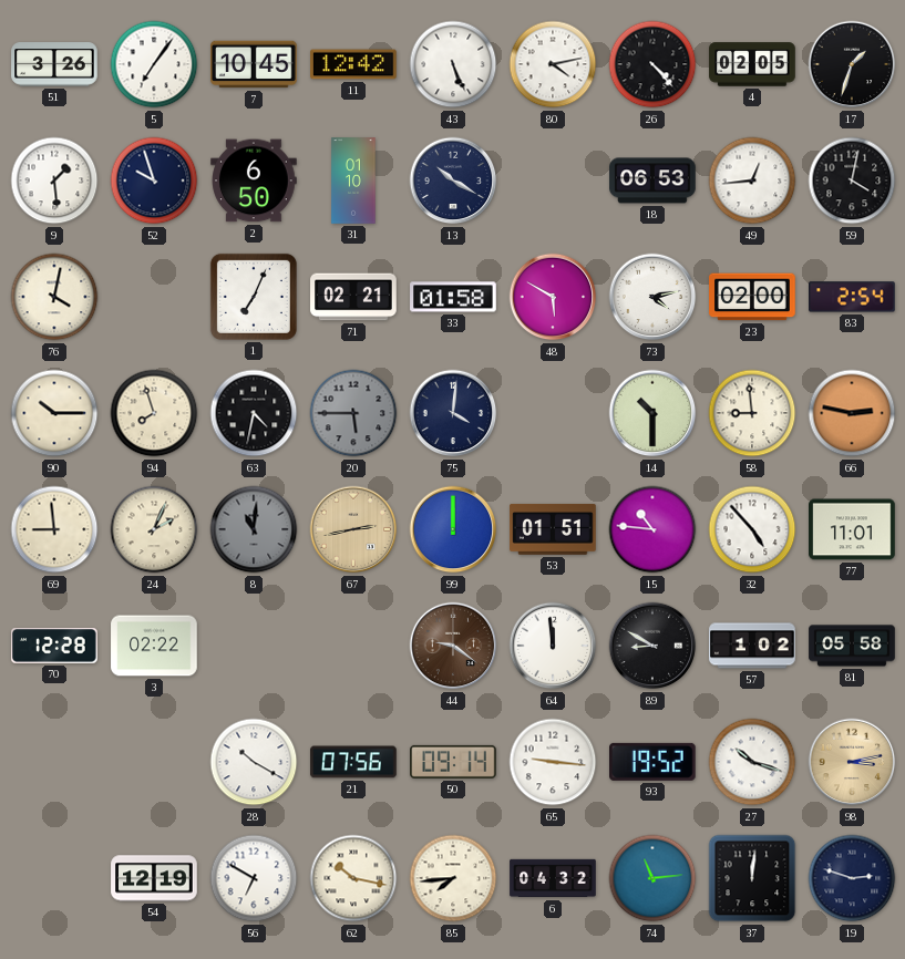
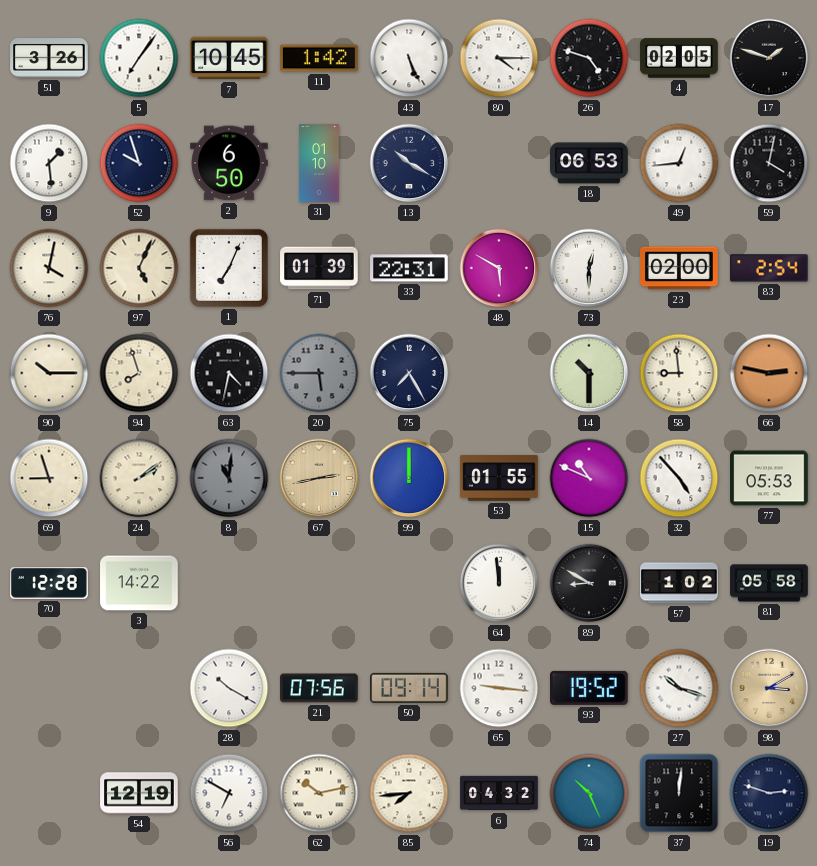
11: 12:42 -> 1:42 (319, 58)
80: 4:13 -> 4:15 (499, 58)
26: 4:23 -> 4:48 (589, 58)
17: 1:33 -> 1:48 (769, 58)
97: none -> 5:04 (139, 268)
71: 02:21 -> 01:39 (319, 268)
33: 01:58 -> 22:31 (409, 268)
73: 4:13 -> 12:30 (589, 268)
75: 4:01 -> 7:25 (409, 373)
69: 8:59 -> 8:57 (49, 478)
24: 2:04 -> 2:09 (139, 478)
53: 01:51 -> 01:55 (499, 478)
15: 10:46 -> 10:49 (589, 478)
77: 11:01 -> 05:53 (769, 478)
3: 02:22 -> 14:22 (139, 583)
44: 9:21 -> none (453, 646)
98: 3:13 -> 3:10 (769, 688)
62: 10:17 -> 10:13 (319, 793)
74: 11:14 -> 10:26 (589, 793)
